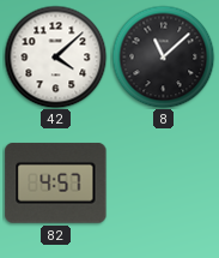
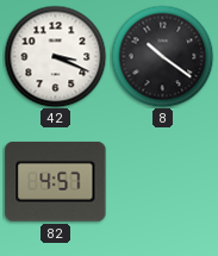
42: 4:08 -> 3:19 (55, 56)
8: 11:08 -> 10:21 (162, 56)
